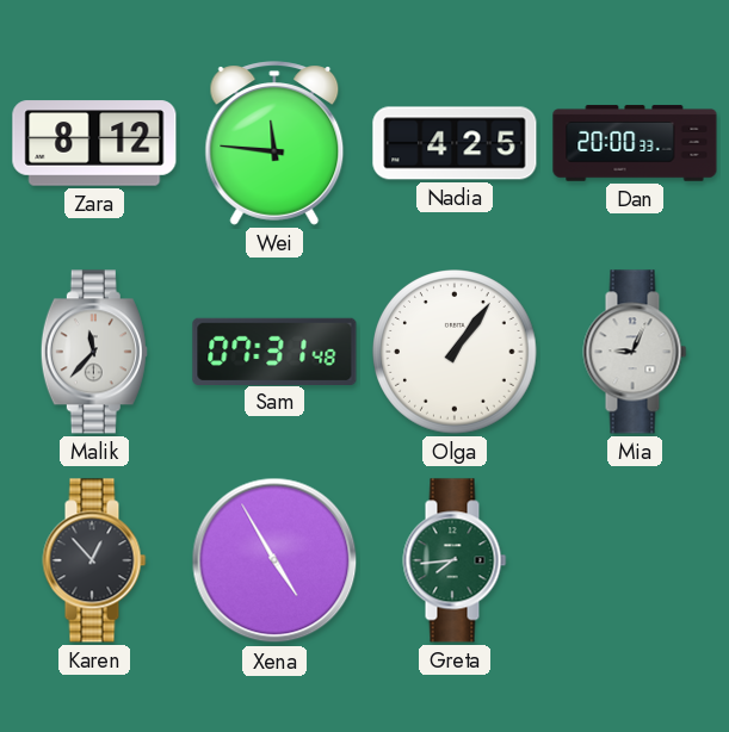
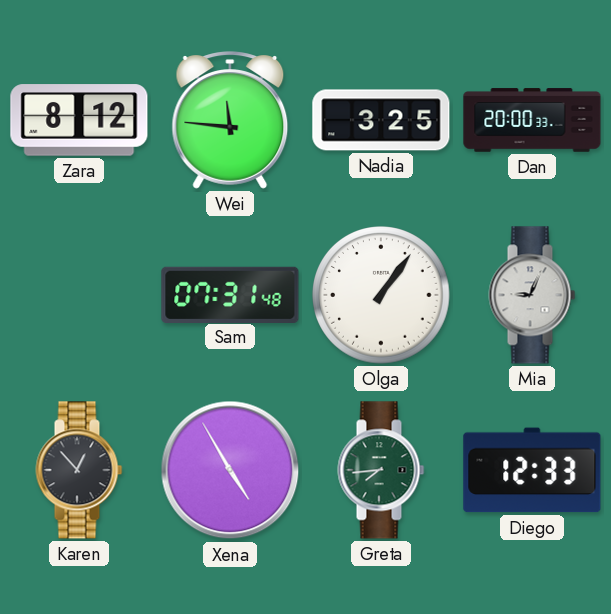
Nadia: 4:25 -> 3:25 (381, 120)
Malik: 11:37 -> none (94, 352)
Diego: none -> 12:33 (532, 470)
